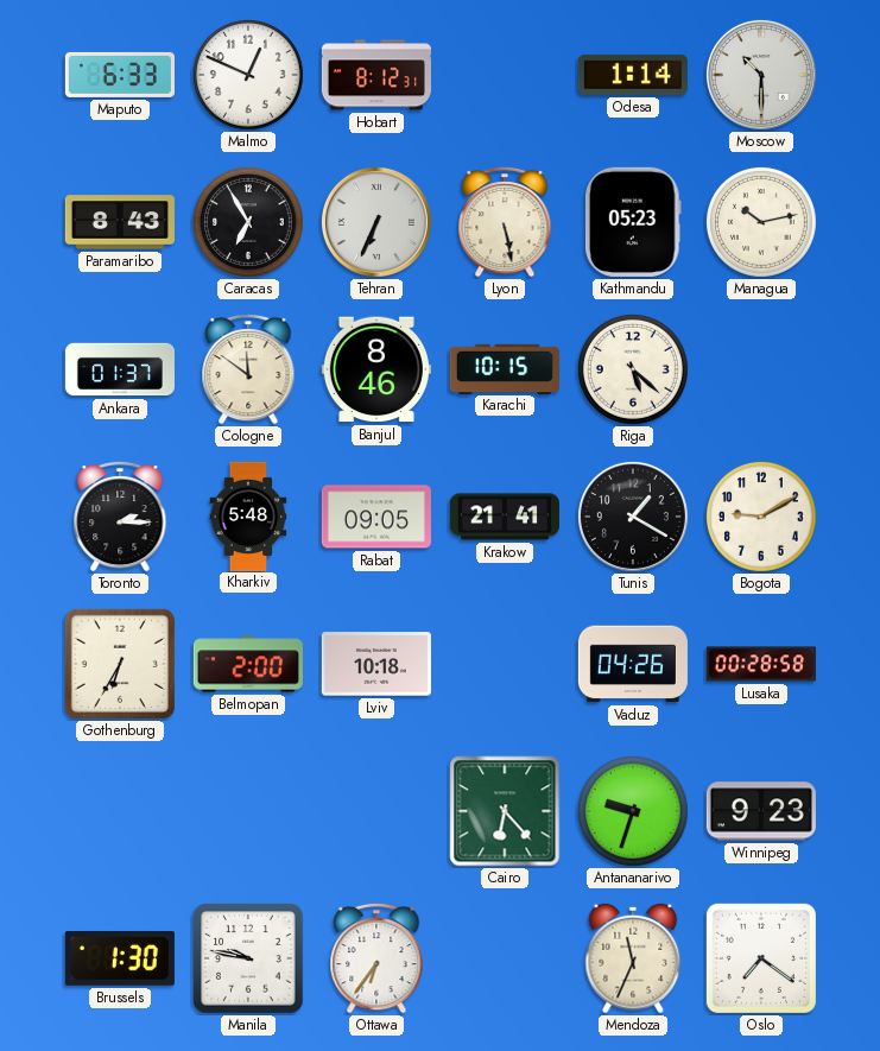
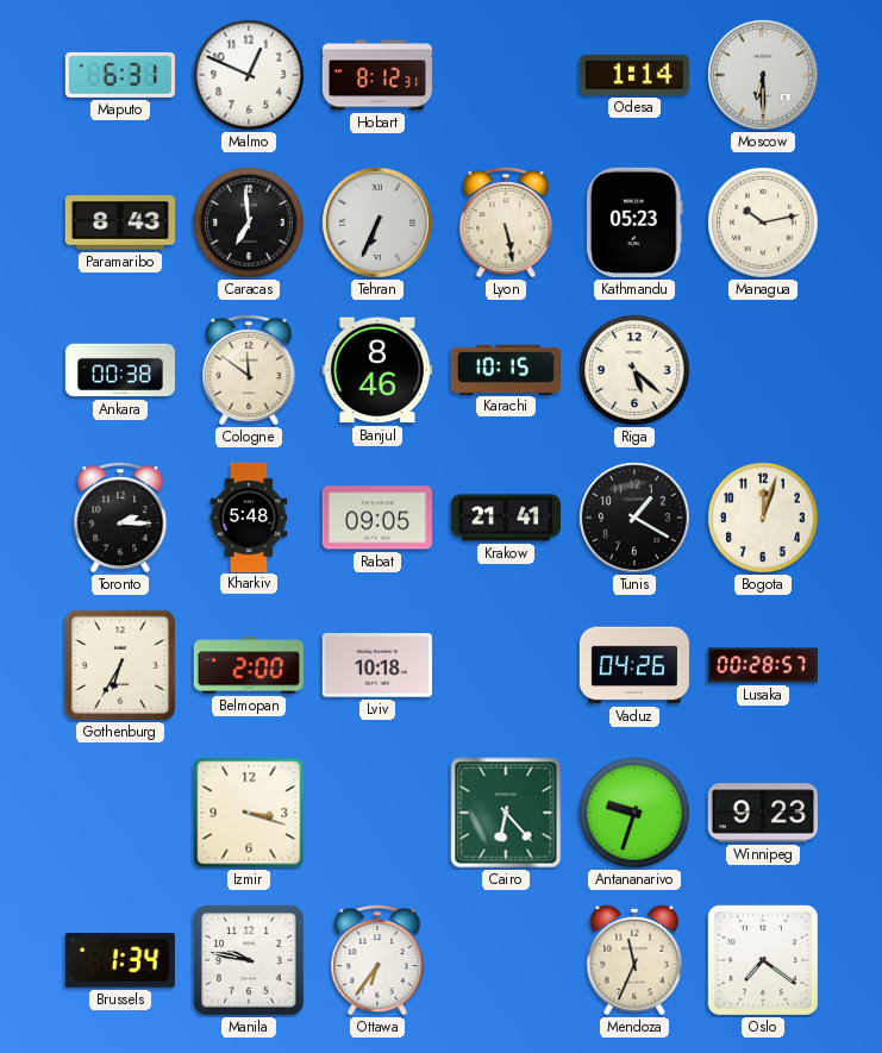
Maputo: 6:33 -> 6:31 (120, 75)
Moscow: 10:30 -> 6:30 (763, 75)
Caracas: 6:55 -> 6:59 (249, 222)
Ankara: 01:37 -> 00:38 (119, 370)
Bogota: 9:10 -> 12:03 (763, 518)
Lusaka: 00:28:58 -> 00:28:57 (763, 665)
Izmir: none -> 3:18 (249, 813)
Brussels: 1:30 -> 1:34 (120, 960)
